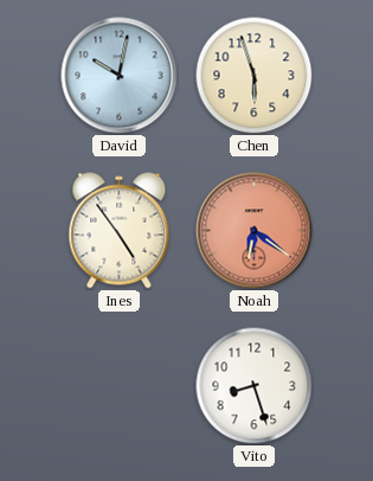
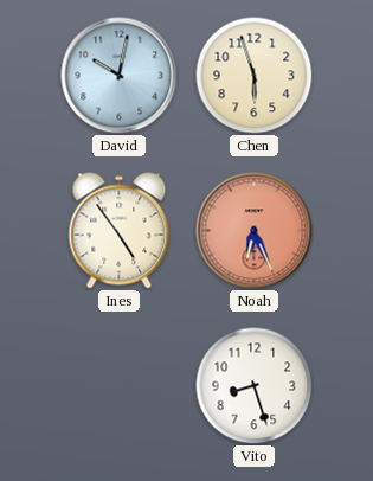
Noah: 6:21 -> 6:26 (255, 231)
